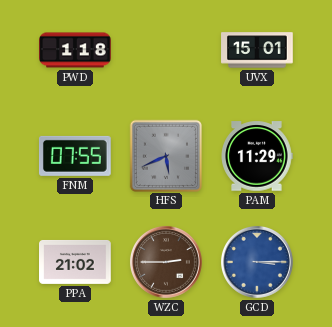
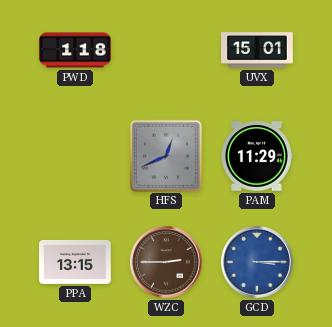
FNM: 07:55 -> none (75, 156)
HFS: 5:41 -> 12:41 (165, 155)
PPA: 21:02 -> 13:15 (75, 262)
